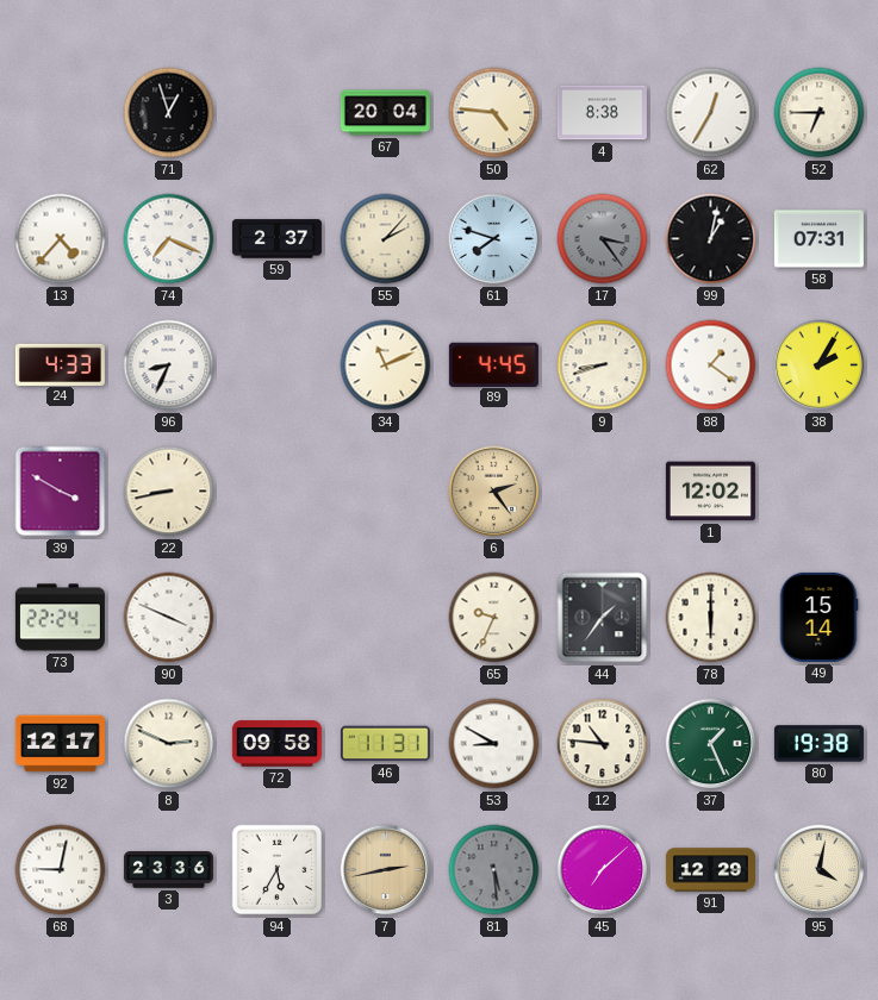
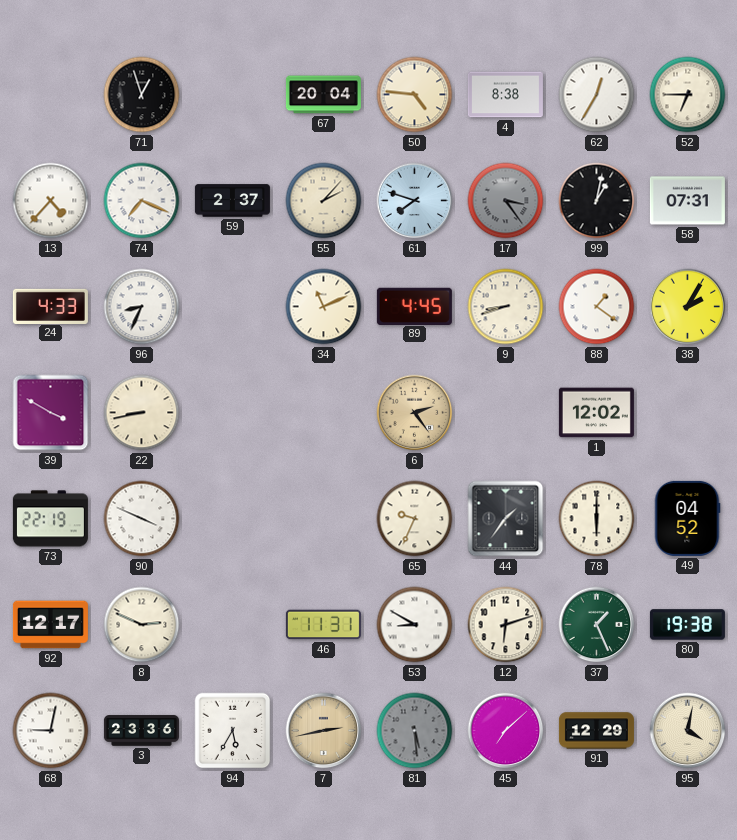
73: 22:24 -> 22:19 (50, 519)
49: 15:14 -> 04:52 (687, 518)
72: 09:58 -> none (276, 744)
12: 10:46 -> 6:12 (506, 625)
